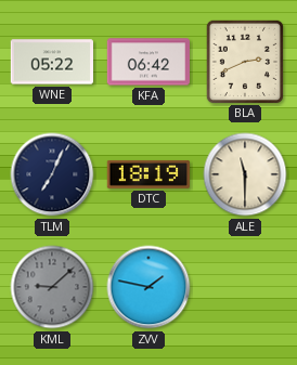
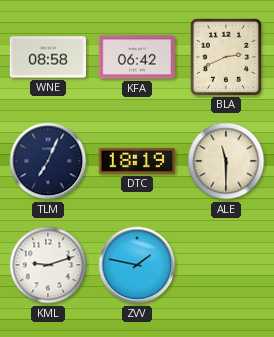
WNE: 05:22 -> 08:58 (47, 57)
KML: 9:08 -> 9:12 (48, 265)
KML dial: grey -> white (48, 265)
